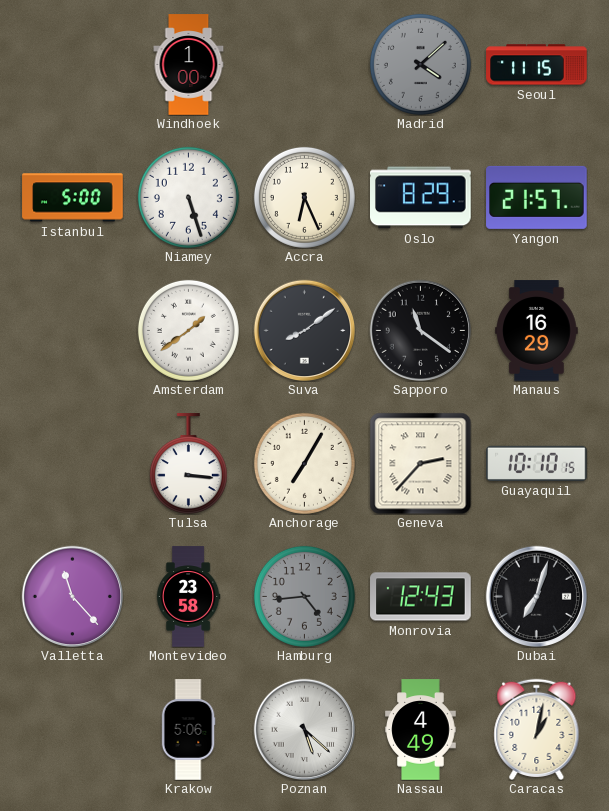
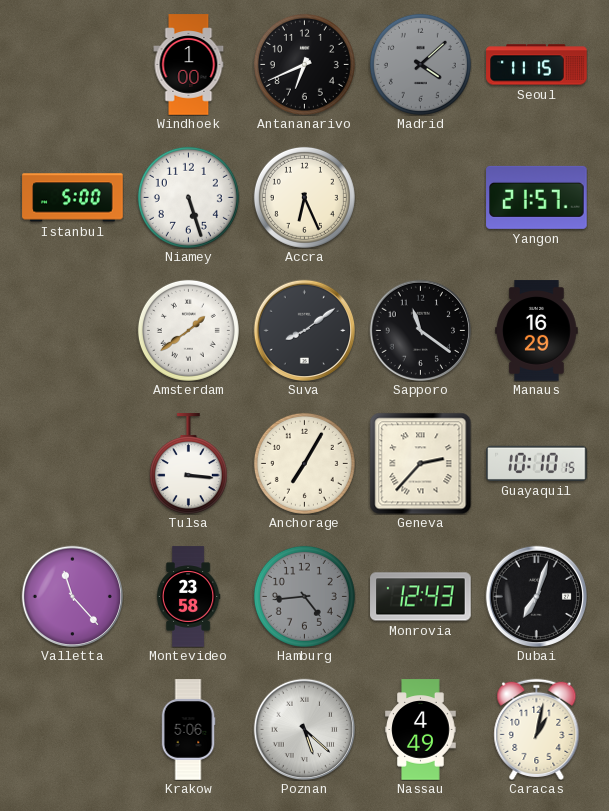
Antananarivo: none -> 6:41 (304, 64)
Oslo: 8:29 -> none (421, 198)
